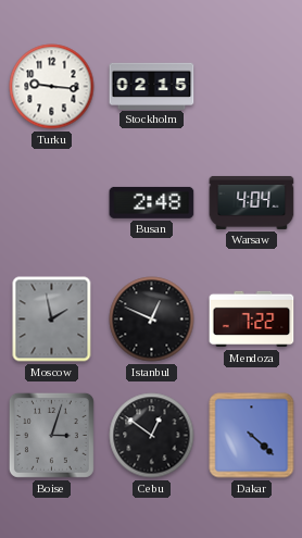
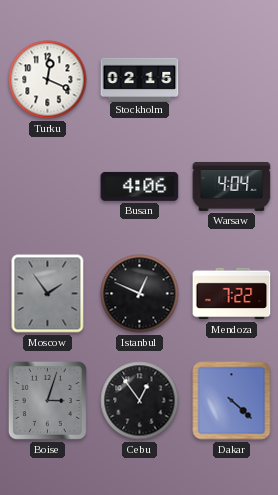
Turku: 9:16 -> 12:19 (48, 80)
Busan: 2:48 -> 4:06 (140, 186)
Moscow: 1:58 -> 1:54 (48, 294)
Cebu: 12:51 -> 12:54 (140, 401)
